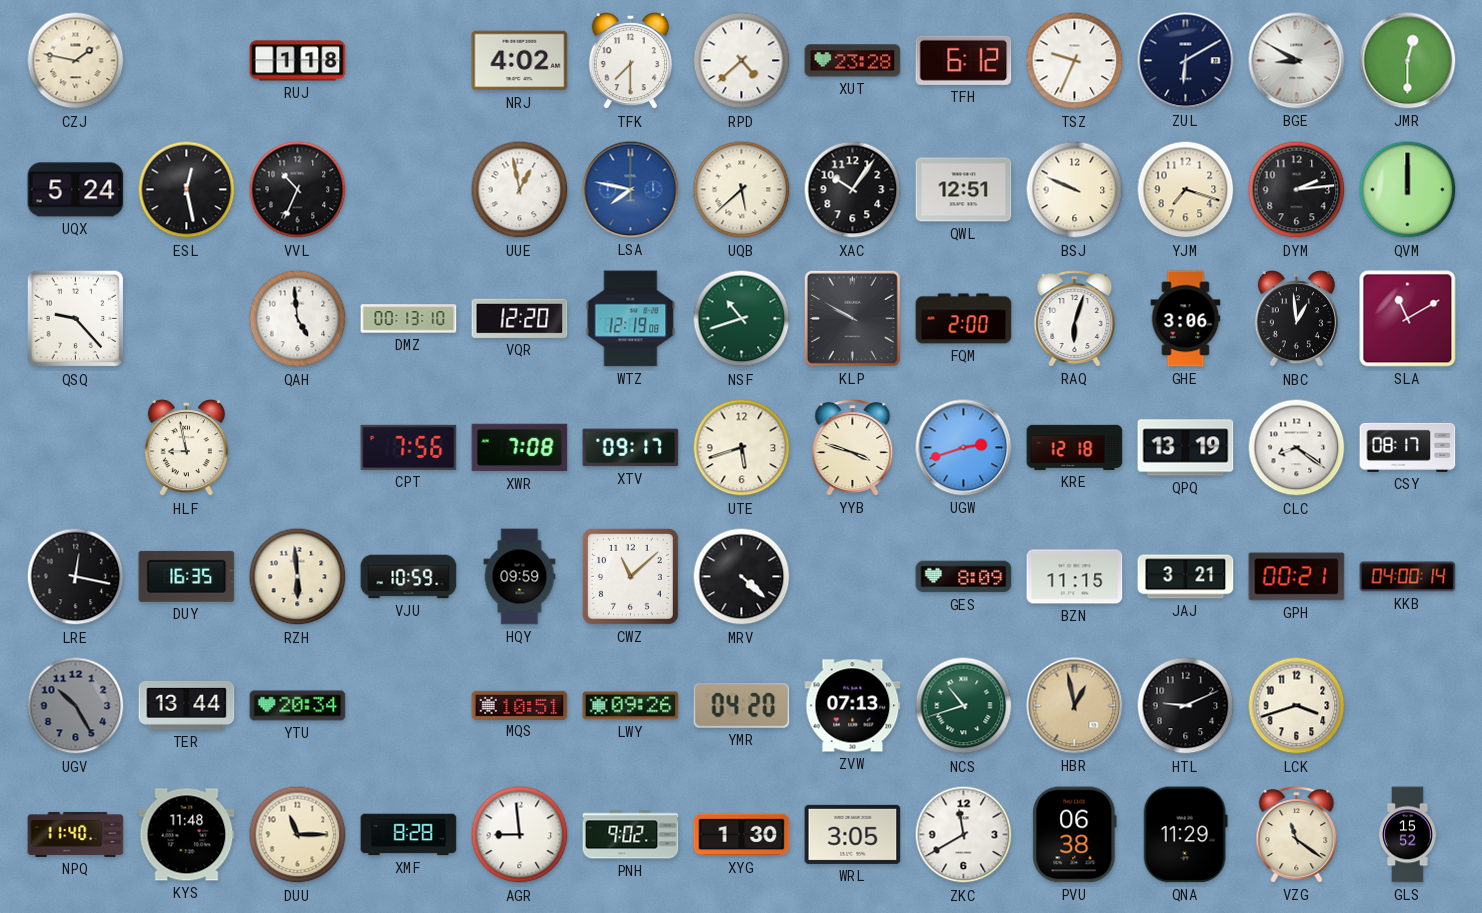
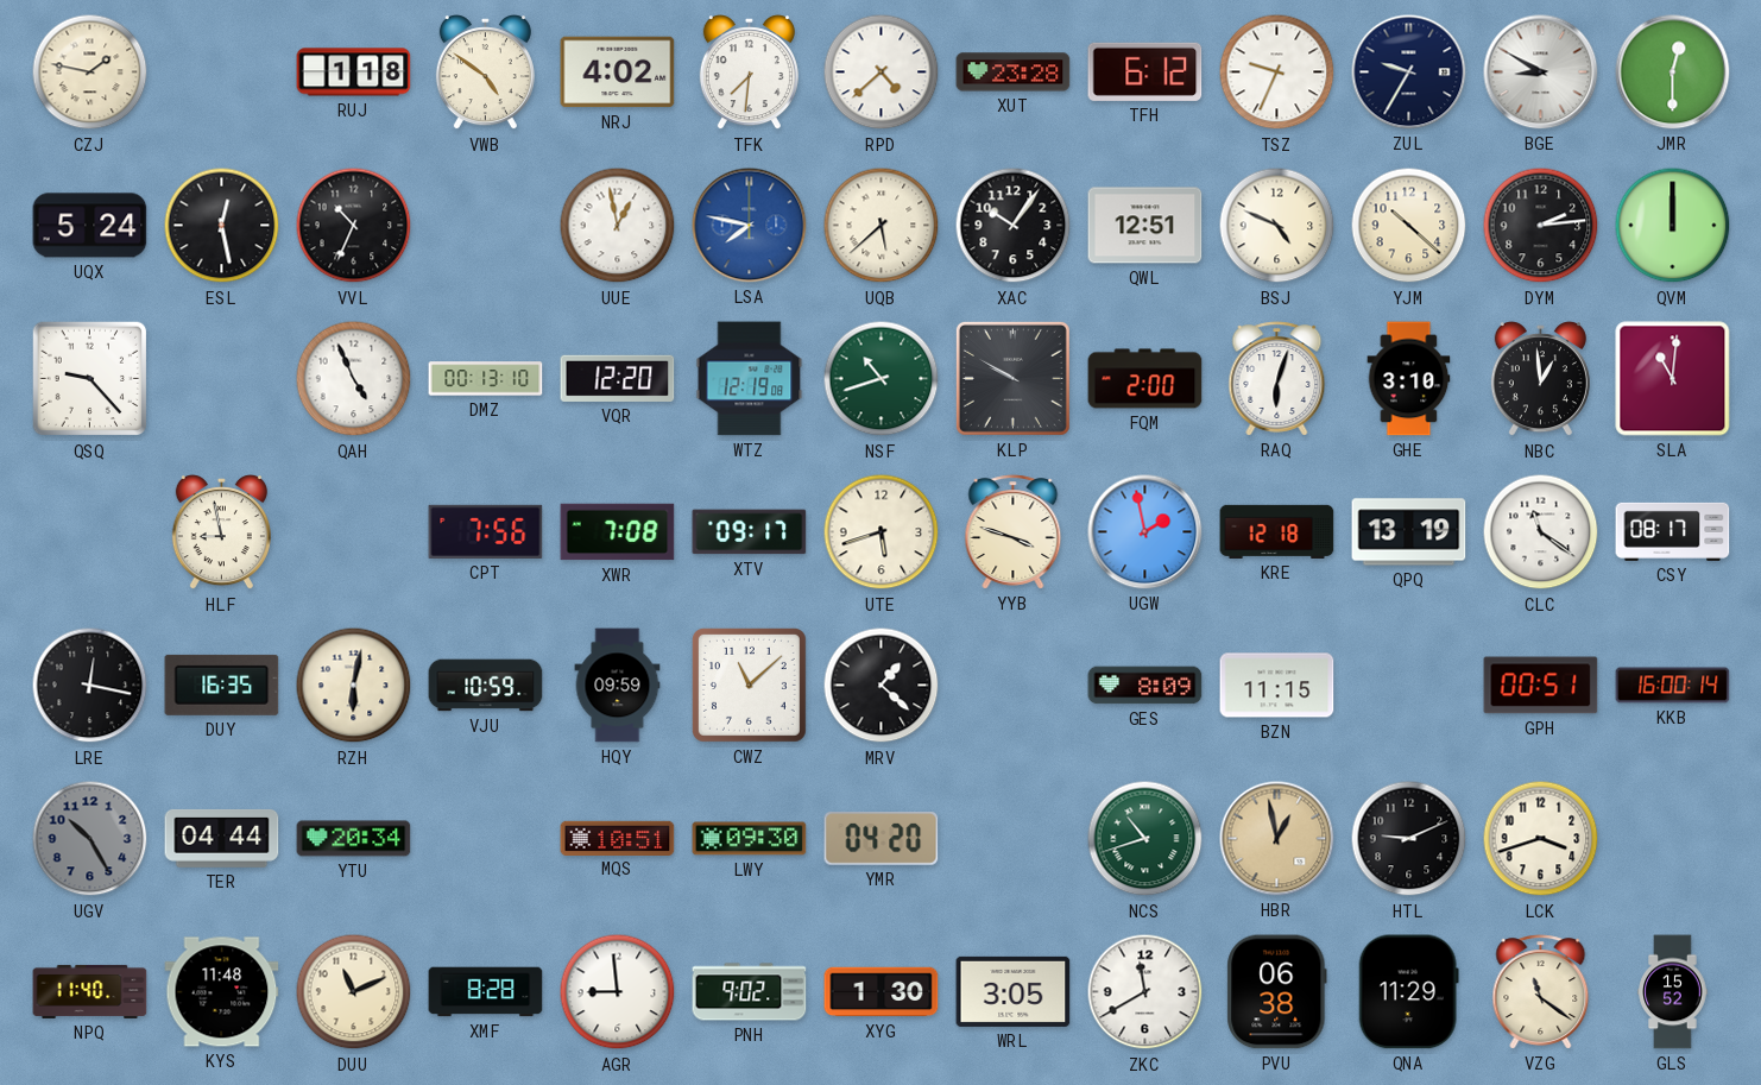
VWB: none -> 4:51 (485, 72)
TFK: 7:30 -> 7:31 (749, 72)
ZUL: 6:10 -> 9:35 (1409, 72)
BSJ: 9:49 -> 4:49 (1277, 226)
YJM: 7:18 -> 10:22 (1409, 226)
QAH: 4:59 -> 4:56 (354, 379)
GHE: 3:06 -> 3:10 (1409, 379)
SLA: 11:10 -> 11:01 (1673, 379)
UGW: 2:42 -> 1:58 (1145, 532)
CLC: 8:21 -> 11:21 (1541, 532)
RZH: 5:59 -> 6:02 (354, 686)
MRV: 4:22 -> 1:22 (882, 686)
JAJ: 3:21 -> none (1186, 577)
GPH: 00:21 -> 00:51 (1541, 686)
KKB: 04:00 -> 16:00 (1673, 686)
TER: 13:44 -> 04:44 (222, 838)
LWY: 09:26 -> 09:30 (750, 839)
ZVW: 07:13 -> none (853, 706)
DUU: 11:15 -> 11:11 (354, 992)
